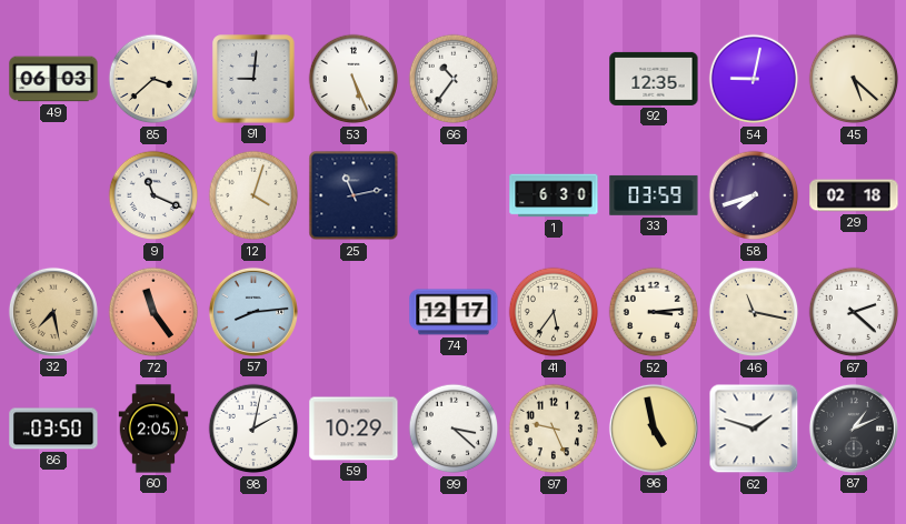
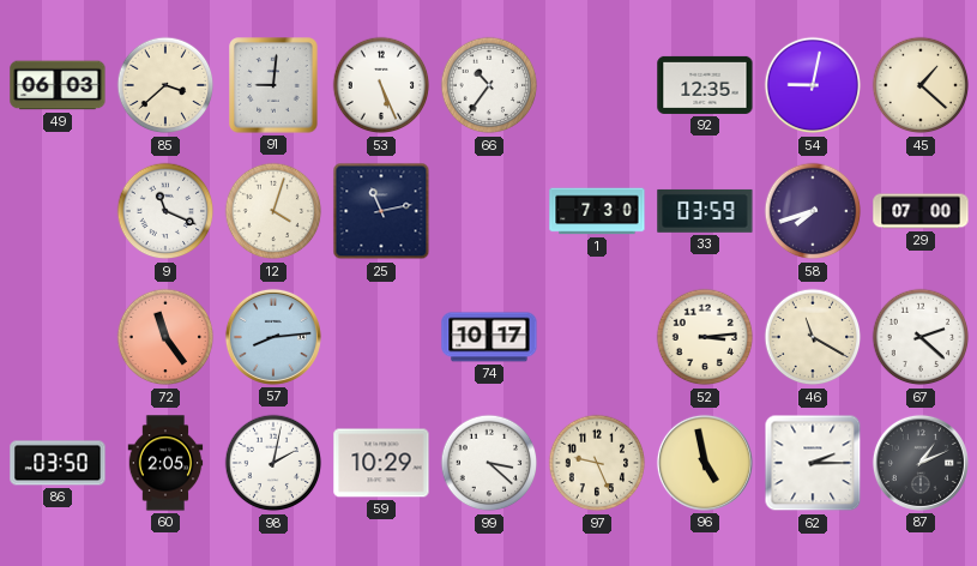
45: 5:22 -> 1:22 (921, 85)
1: 6:30 -> 7:30 (597, 211)
29: 02:18 -> 07:00 (921, 211)
32: 7:28 -> none (53, 312)
74: 12:17 -> 10:17 (489, 337)
41: 5:36 -> none (554, 312)
46: 11:17 -> 11:20 (813, 337)
62: 1:48 -> 2:15 (813, 463)
